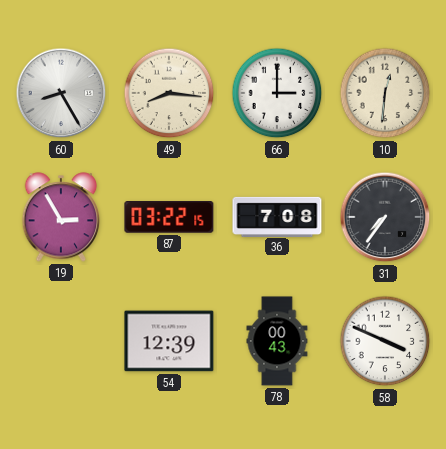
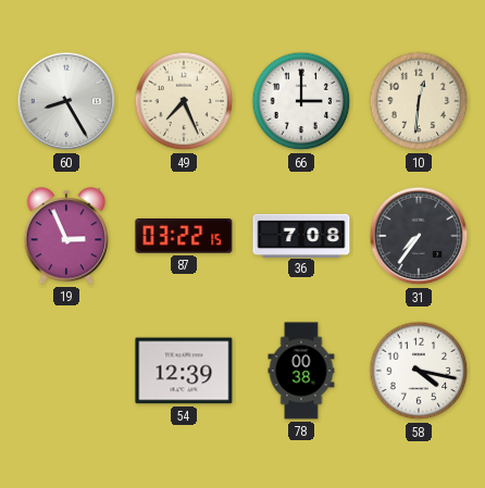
49: 8:16 -> 7:26 (184, 101)
19: 2:55 -> 2:56 (66, 236)
78: 00:43 -> 00:38 (301, 371)
58: 3:49 -> 4:17 (419, 371)
